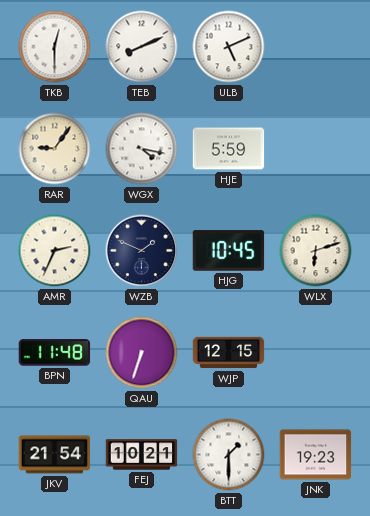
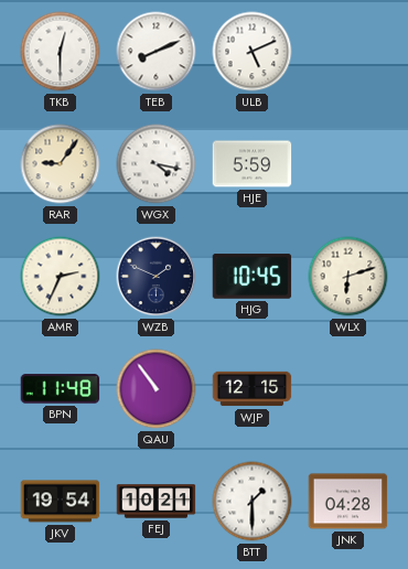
QAU: 6:33 -> 10:54 (157, 389)
JKV: 21:54 -> 19:54 (61, 502)
JNK: 19:23 -> 04:28 (348, 502)
